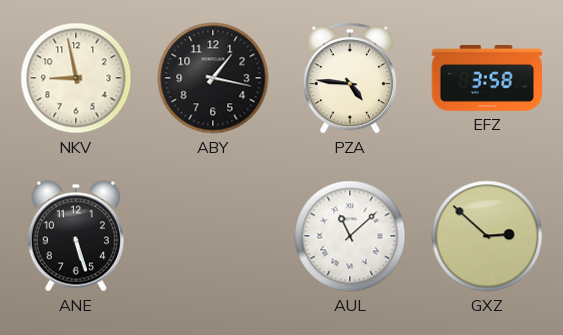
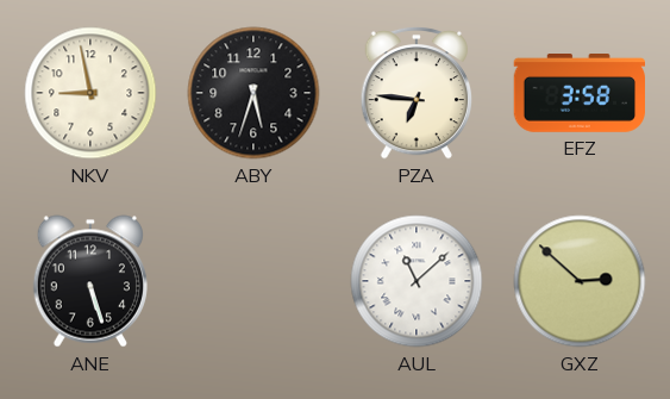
ABY: 1:17 -> 5:33 (253, 93)
PZA: 4:46 -> 6:46 (415, 93)
